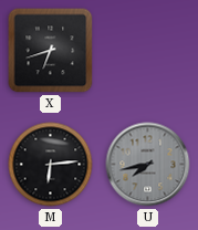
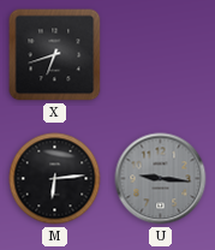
U: 7:43 -> 9:16 (161, 179)
